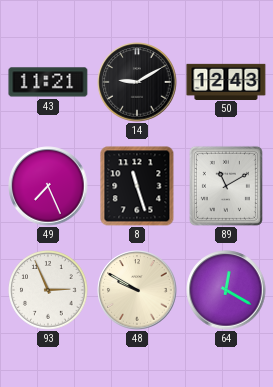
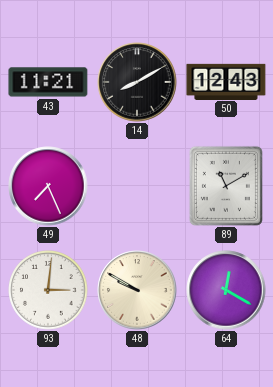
14: 9:10 -> 8:10 (137, 82)
8: 11:27 -> none (137, 186)
93: 2:56 -> 3:01 (49, 291)
